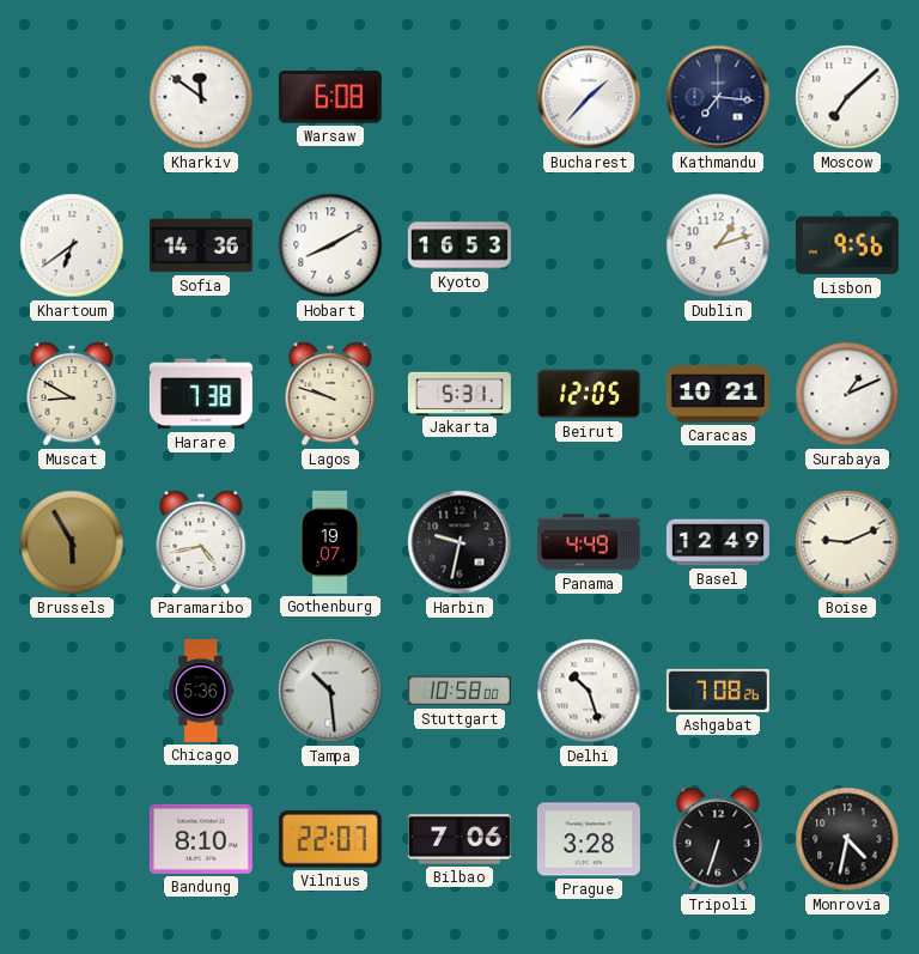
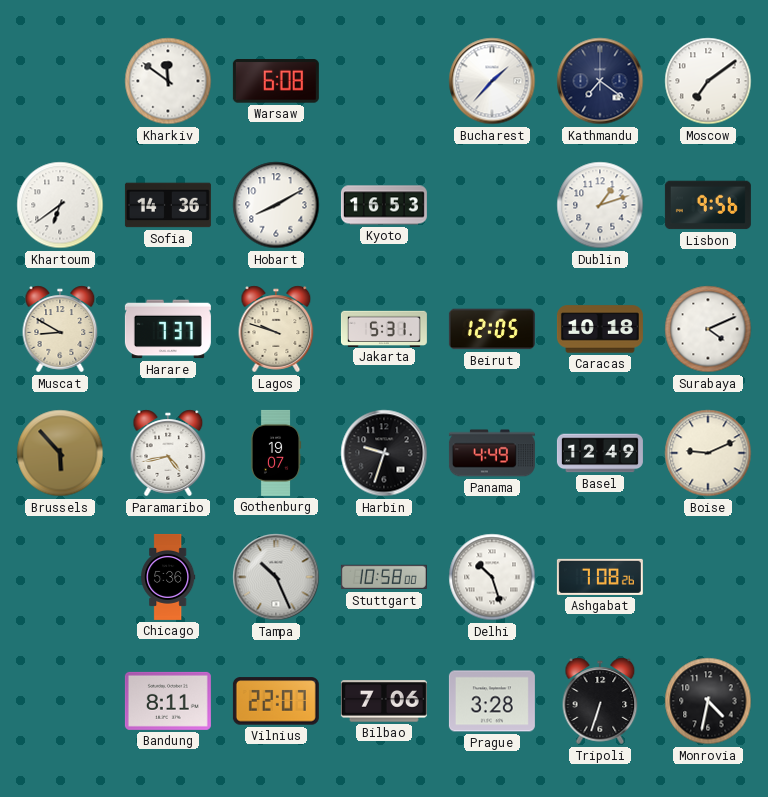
Kathmandu: 7:16 -> 7:21 (600, 81)
Moscow: 7:08 -> 7:09 (708, 81)
Harare: 7:38 -> 7:37 (168, 329)
Caracas: 10:21 -> 10:18 (600, 329)
Surabaya: 1:11 -> 4:11 (708, 329)
Brussels: 5:55 -> 5:53 (60, 453)
Harbin: 9:32 -> 9:33 (384, 453)
Tampa: 10:29 -> 10:26 (276, 577)
Bandung: 8:10 -> 8:11 (168, 701)
